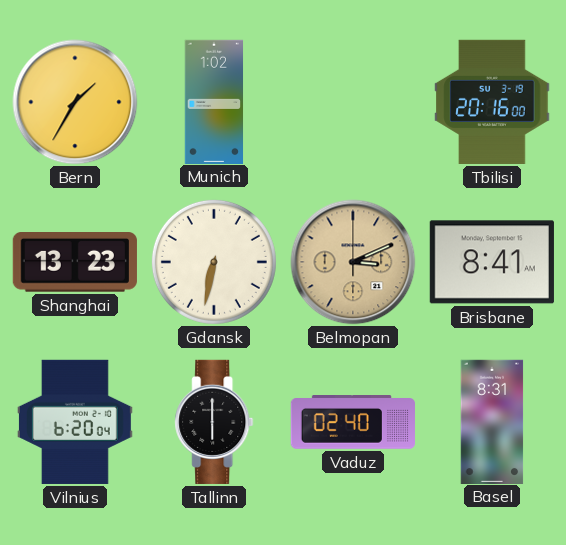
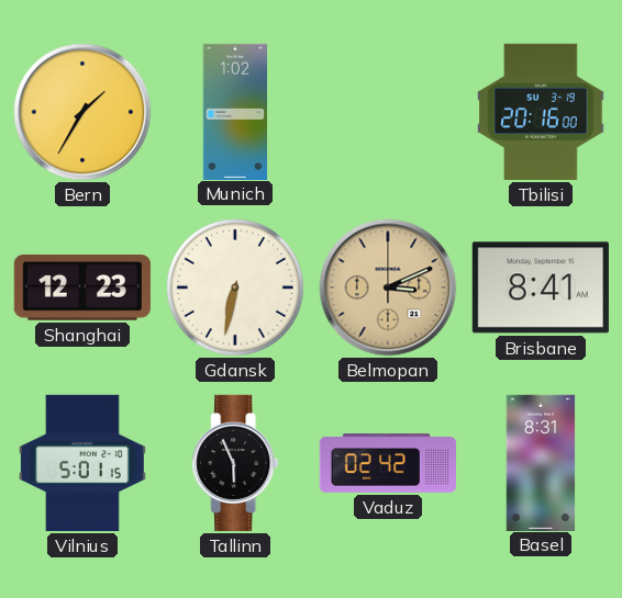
Shanghai: 13:23 -> 12:23 (82, 289)
Vilnius: 6:20 -> 5:01 (82, 463)
Tallinn: 6:00 -> 5:56 (235, 463)
Vaduz: 02:40 -> 02:42 (387, 463)
